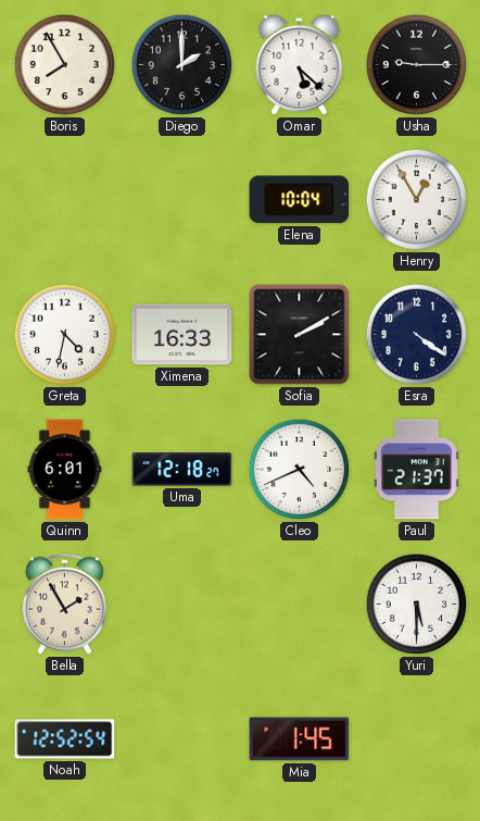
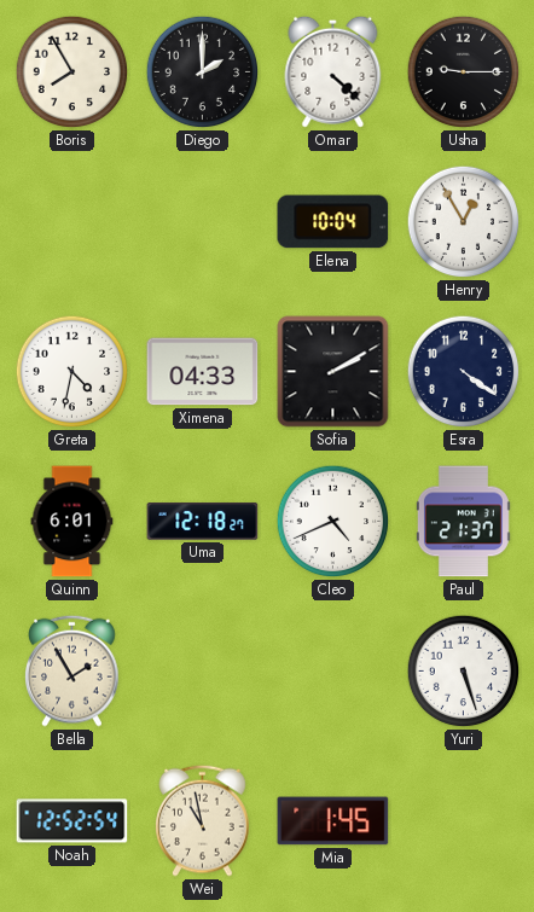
Omar: 5:22 -> 4:22 (333, 71)
Ximena: 16:33 -> 04:33 (203, 372)
Yuri: 5:30 -> 5:27 (464, 672)
Wei: none -> 10:58 (203, 820)
